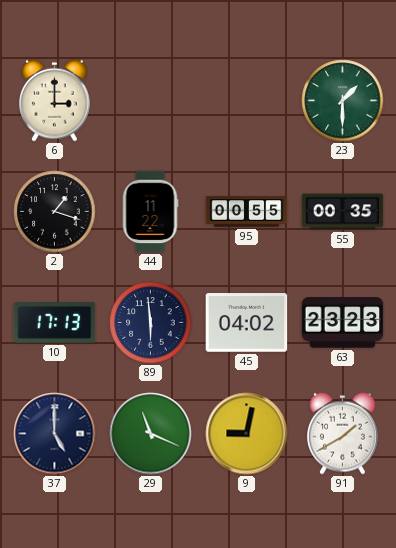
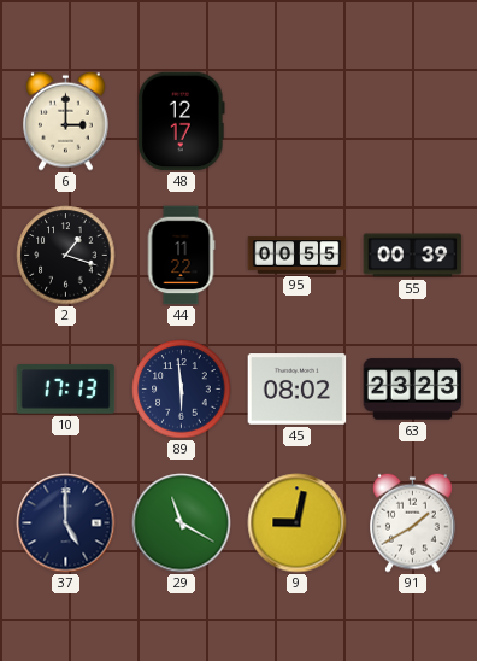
48: none -> 12:17 (181, 122)
23: 1:30 -> none (343, 101)
55: 00:35 -> 00:39 (413, 256)
45: 04:02 -> 08:02 (298, 390)
29: 11:19 -> 11:20 (182, 523)
